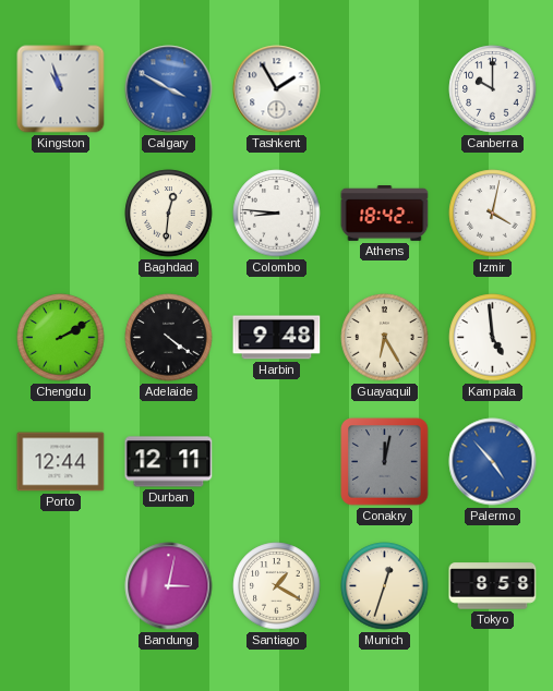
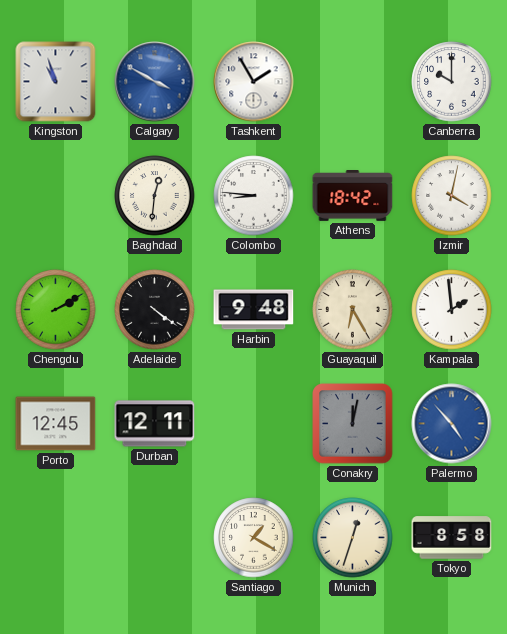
Kampala: 4:59 -> 1:59 (452, 310)
Porto: 12:44 -> 12:45 (56, 424)
Bandung: 3:02 -> none (169, 586)
